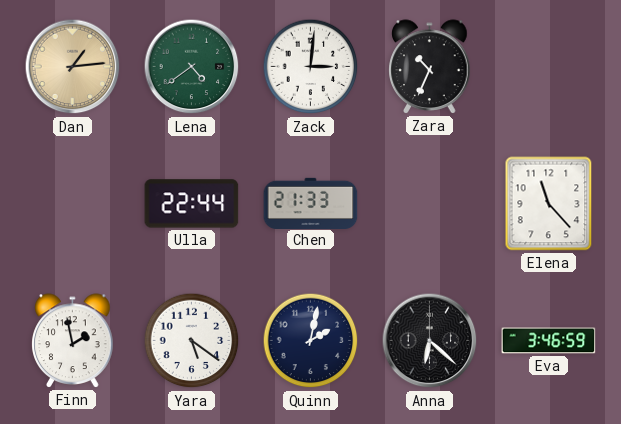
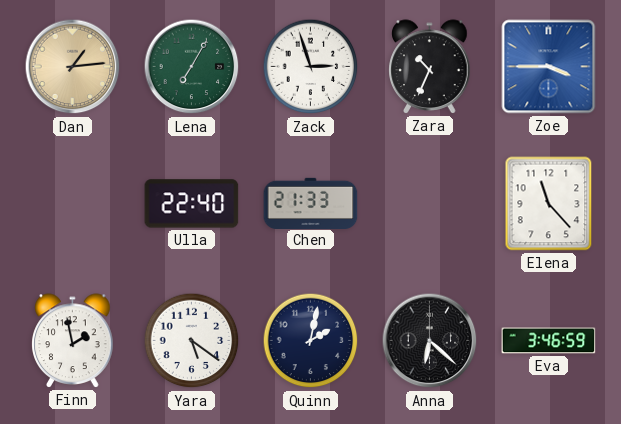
Lena: 4:39 -> 7:05 (192, 67)
Zack: 3:01 -> 2:57 (311, 67)
Zoe: none -> 3:45 (549, 67)
Ulla: 22:44 -> 22:40 (192, 204)
